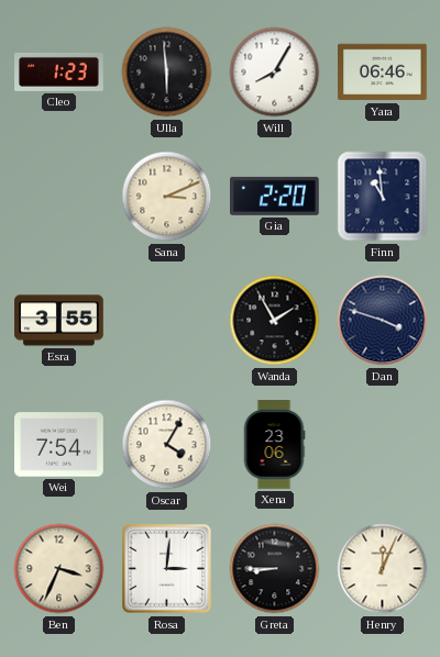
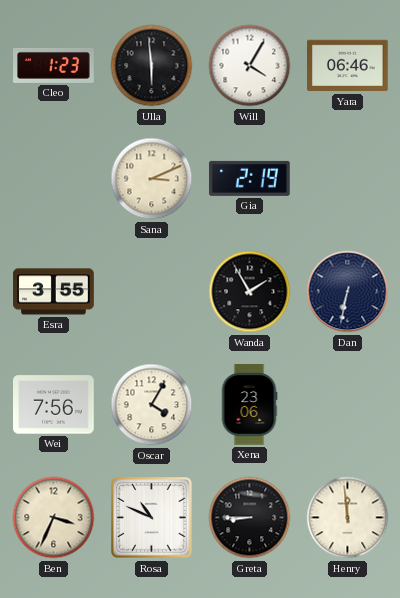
Will: 8:05 -> 4:05 (250, 66)
Gia: 2:20 -> 2:19 (250, 178)
Finn: 10:59 -> none (383, 197)
Dan: 3:48 -> 6:32 (348, 292)
Wei: 7:54 -> 7:56 (54, 405)
Rosa: 3:01 -> 10:49 (152, 518)
Henry: 12:04 -> 11:59 (348, 518)
